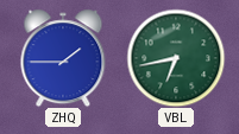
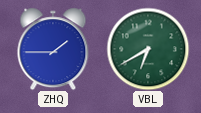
VBL: 6:43 -> 6:40 (148, 49)
